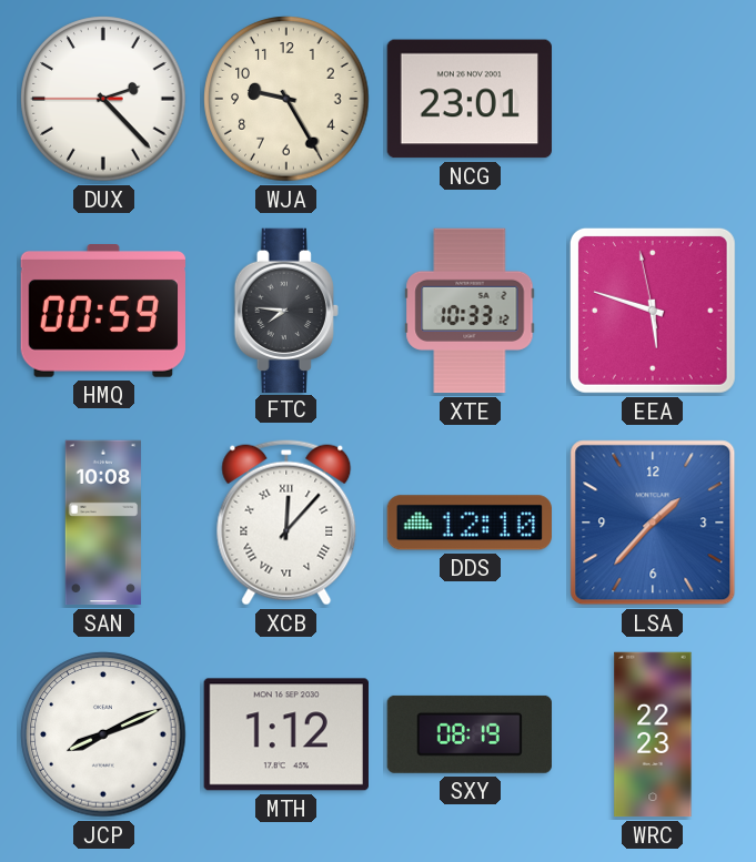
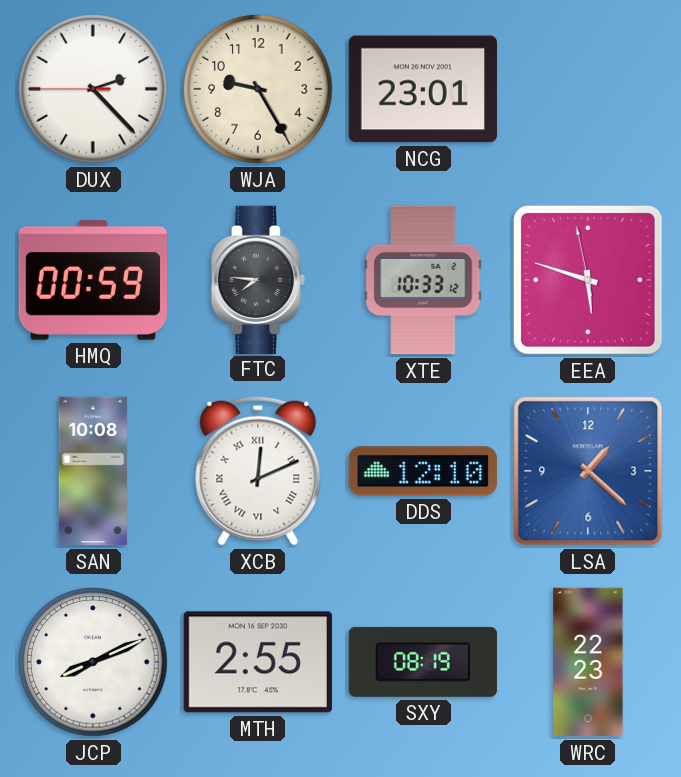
XCB: 12:07 -> 12:11 (258, 471)
LSA: 1:37 -> 1:22 (588, 471)
MTH: 1:12 -> 2:55 (258, 662)
